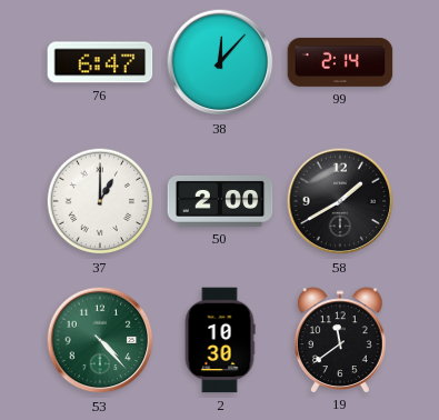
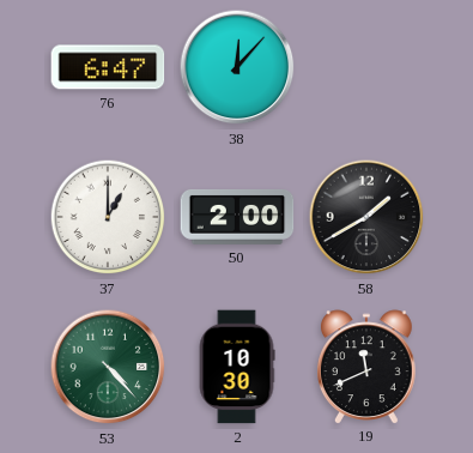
99: 2:14 -> none (340, 62)
19: 11:39 -> 11:41 (368, 367)
